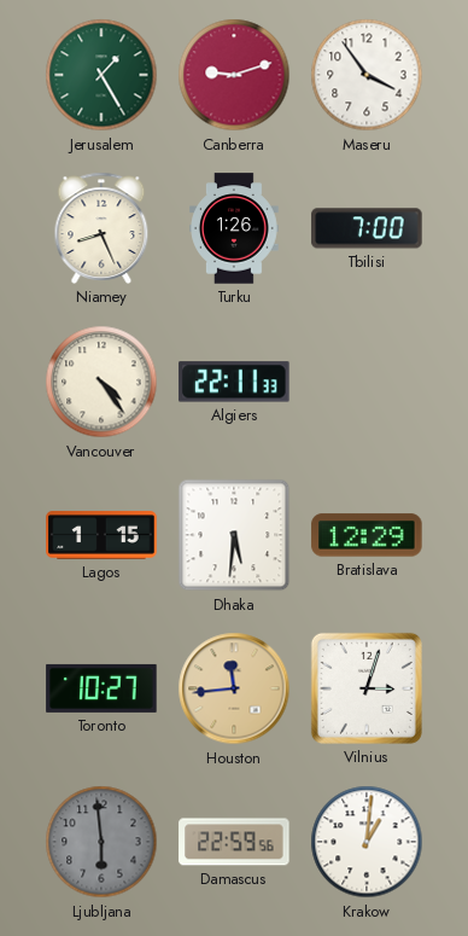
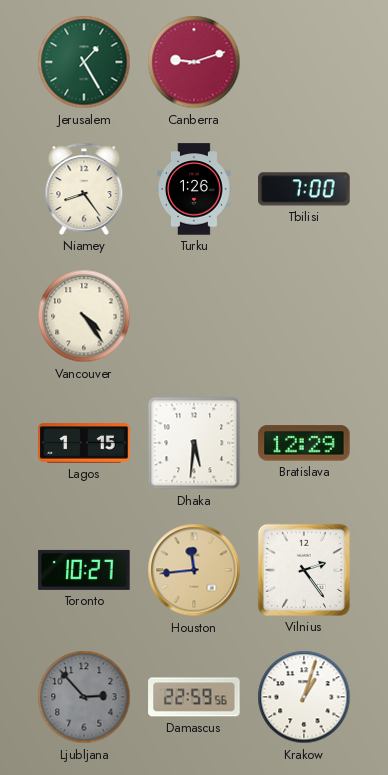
Maseru: 3:54 -> none (367, 75)
Niamey: 8:26 -> 8:24 (84, 189)
Algiers: 22:11 -> none (234, 382)
Vilnius: 3:03 -> 2:24 (304, 570)
Ljubljana: 5:59 -> 2:53 (84, 697)
Krakow: 1:01 -> 1:03 (304, 697)
